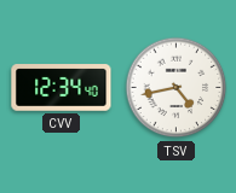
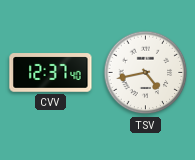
CVV: 12:34 -> 12:37 (51, 73)
